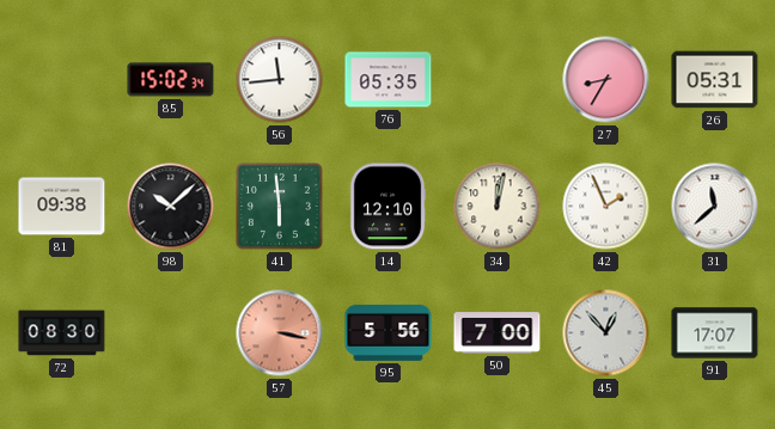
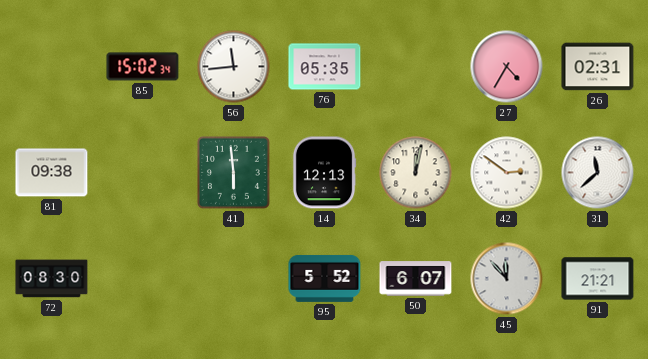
27: 8:35 -> 4:35 (507, 67)
26: 05:31 -> 02:31 (598, 67)
98: 10:08 -> none (171, 207)
14: 12:10 -> 12:13 (324, 173)
42: 1:56 -> 2:51 (507, 173)
57: 3:17 -> none (280, 333)
95: 5:56 -> 5:52 (325, 278)
50: 7:00 -> 6:07 (416, 279)
45: 12:53 -> 11:53 (507, 279)
91: 17:07 -> 21:21 (598, 279)
